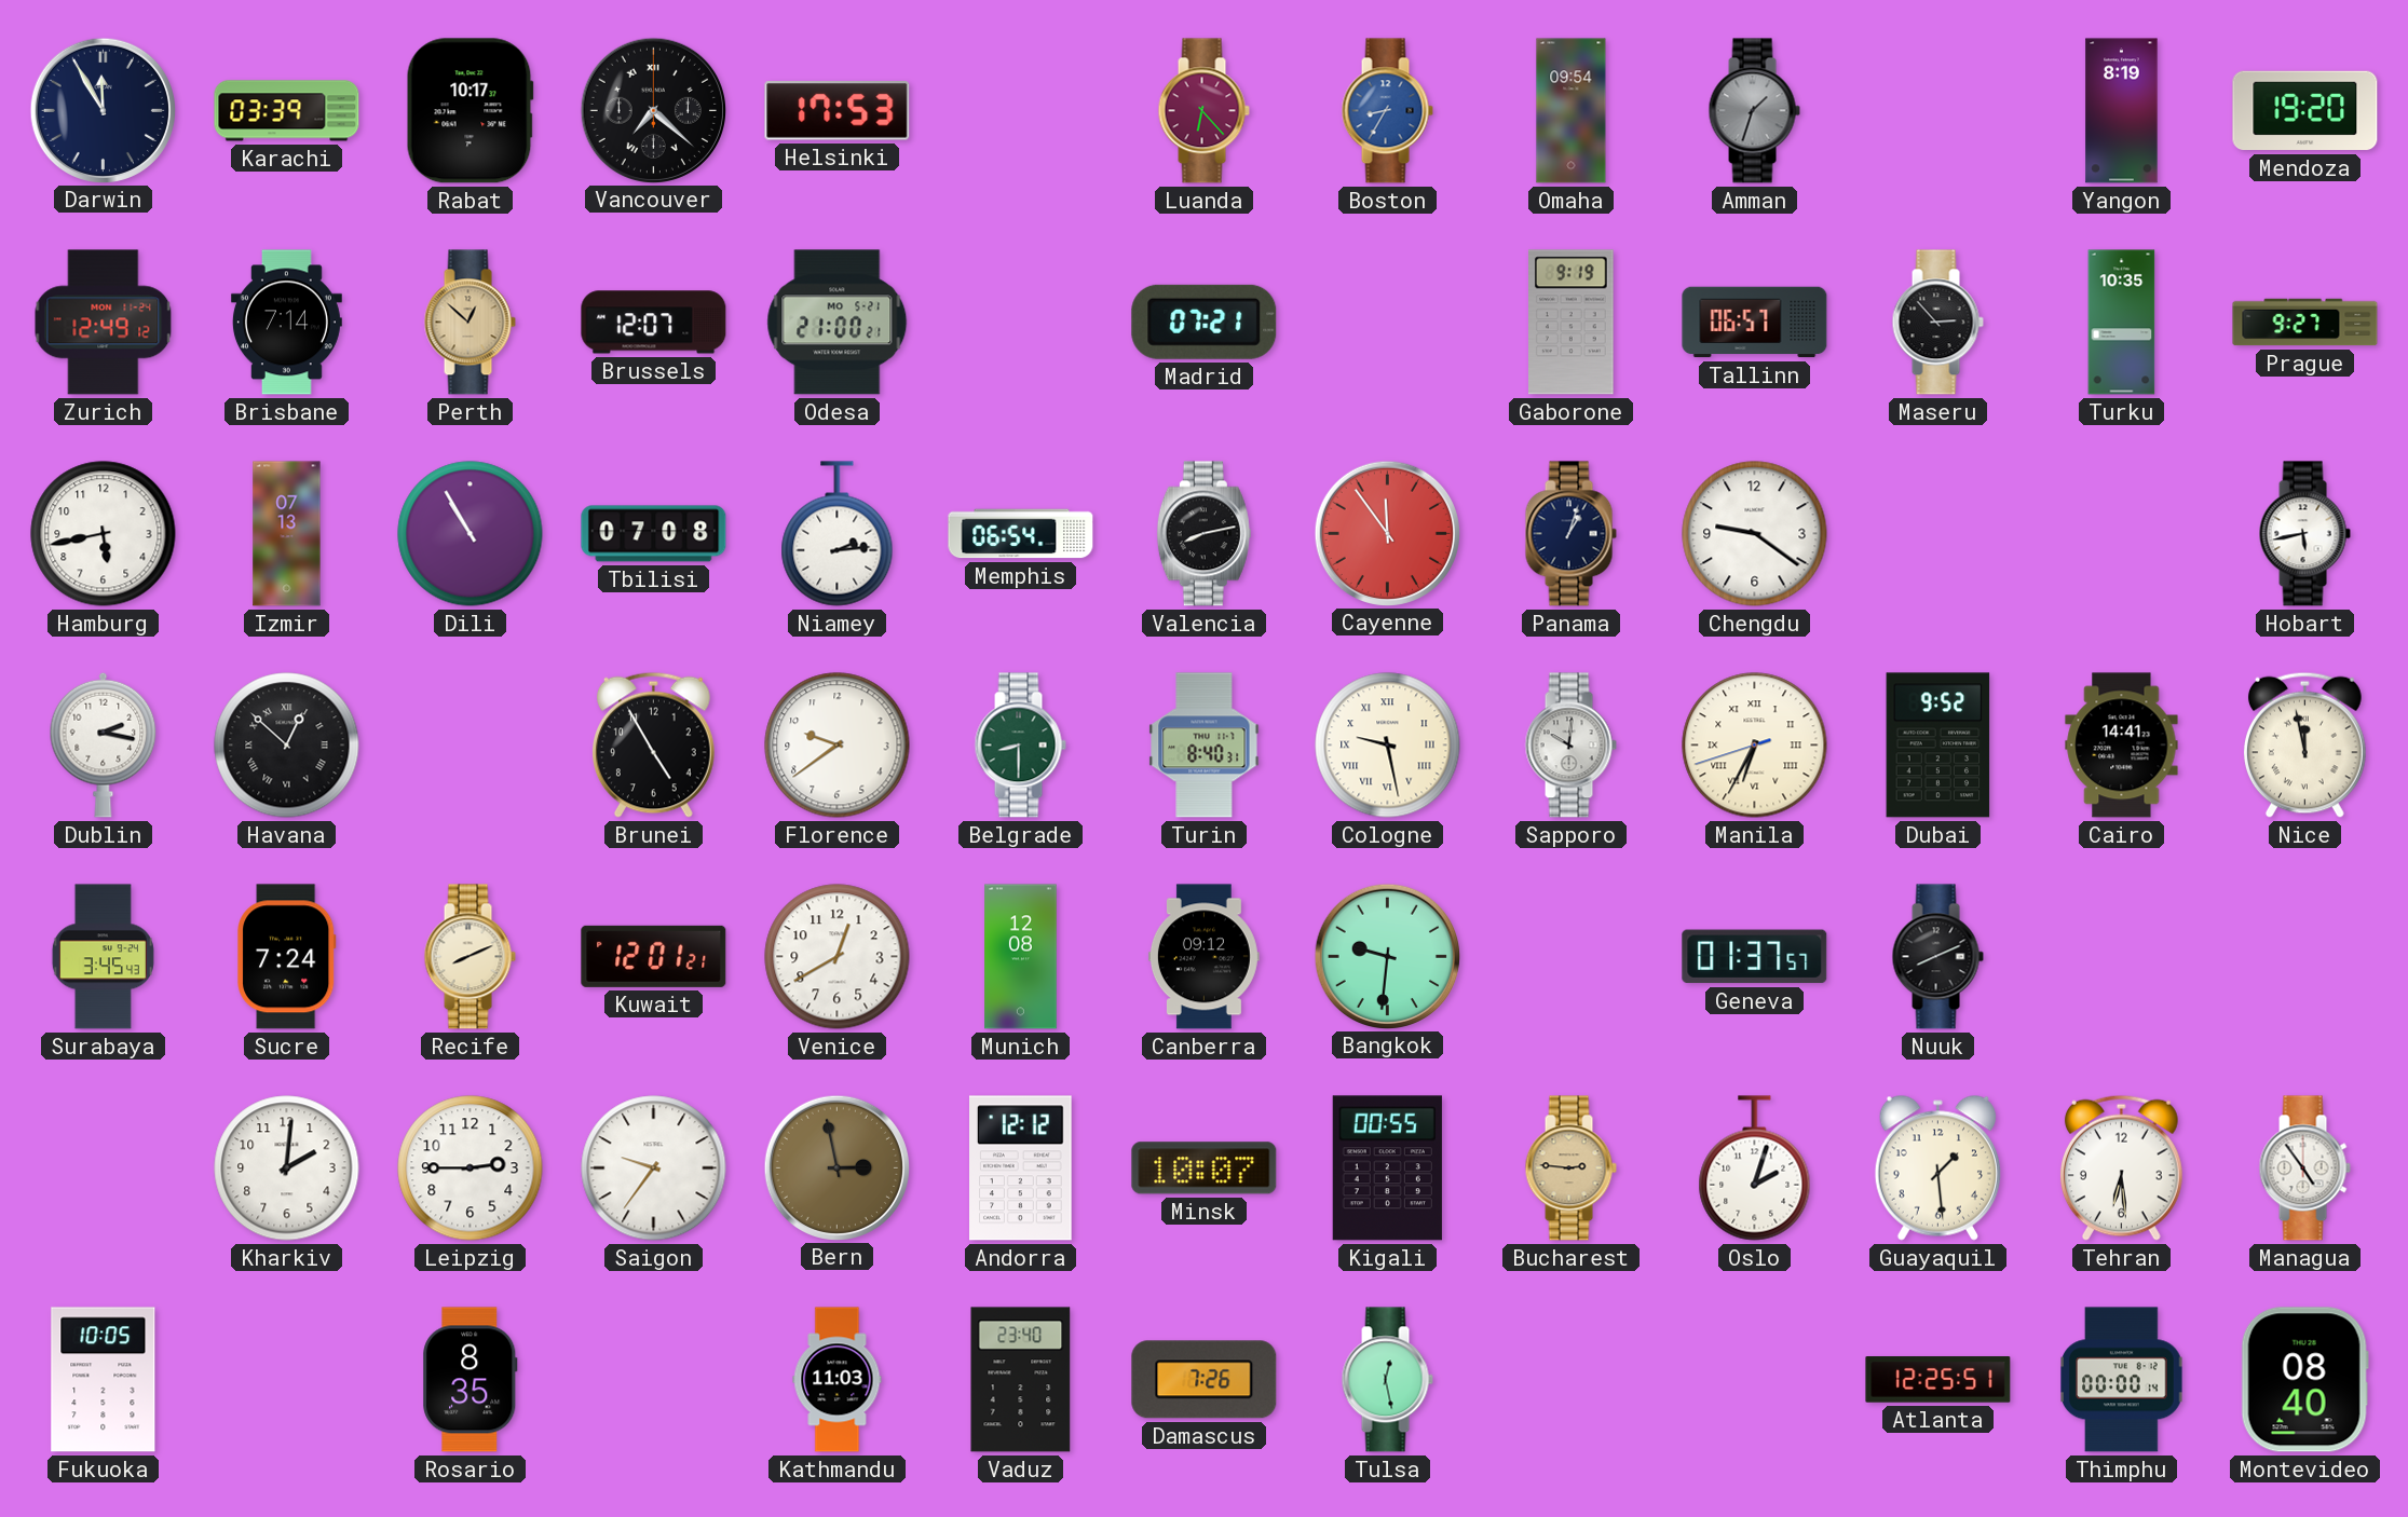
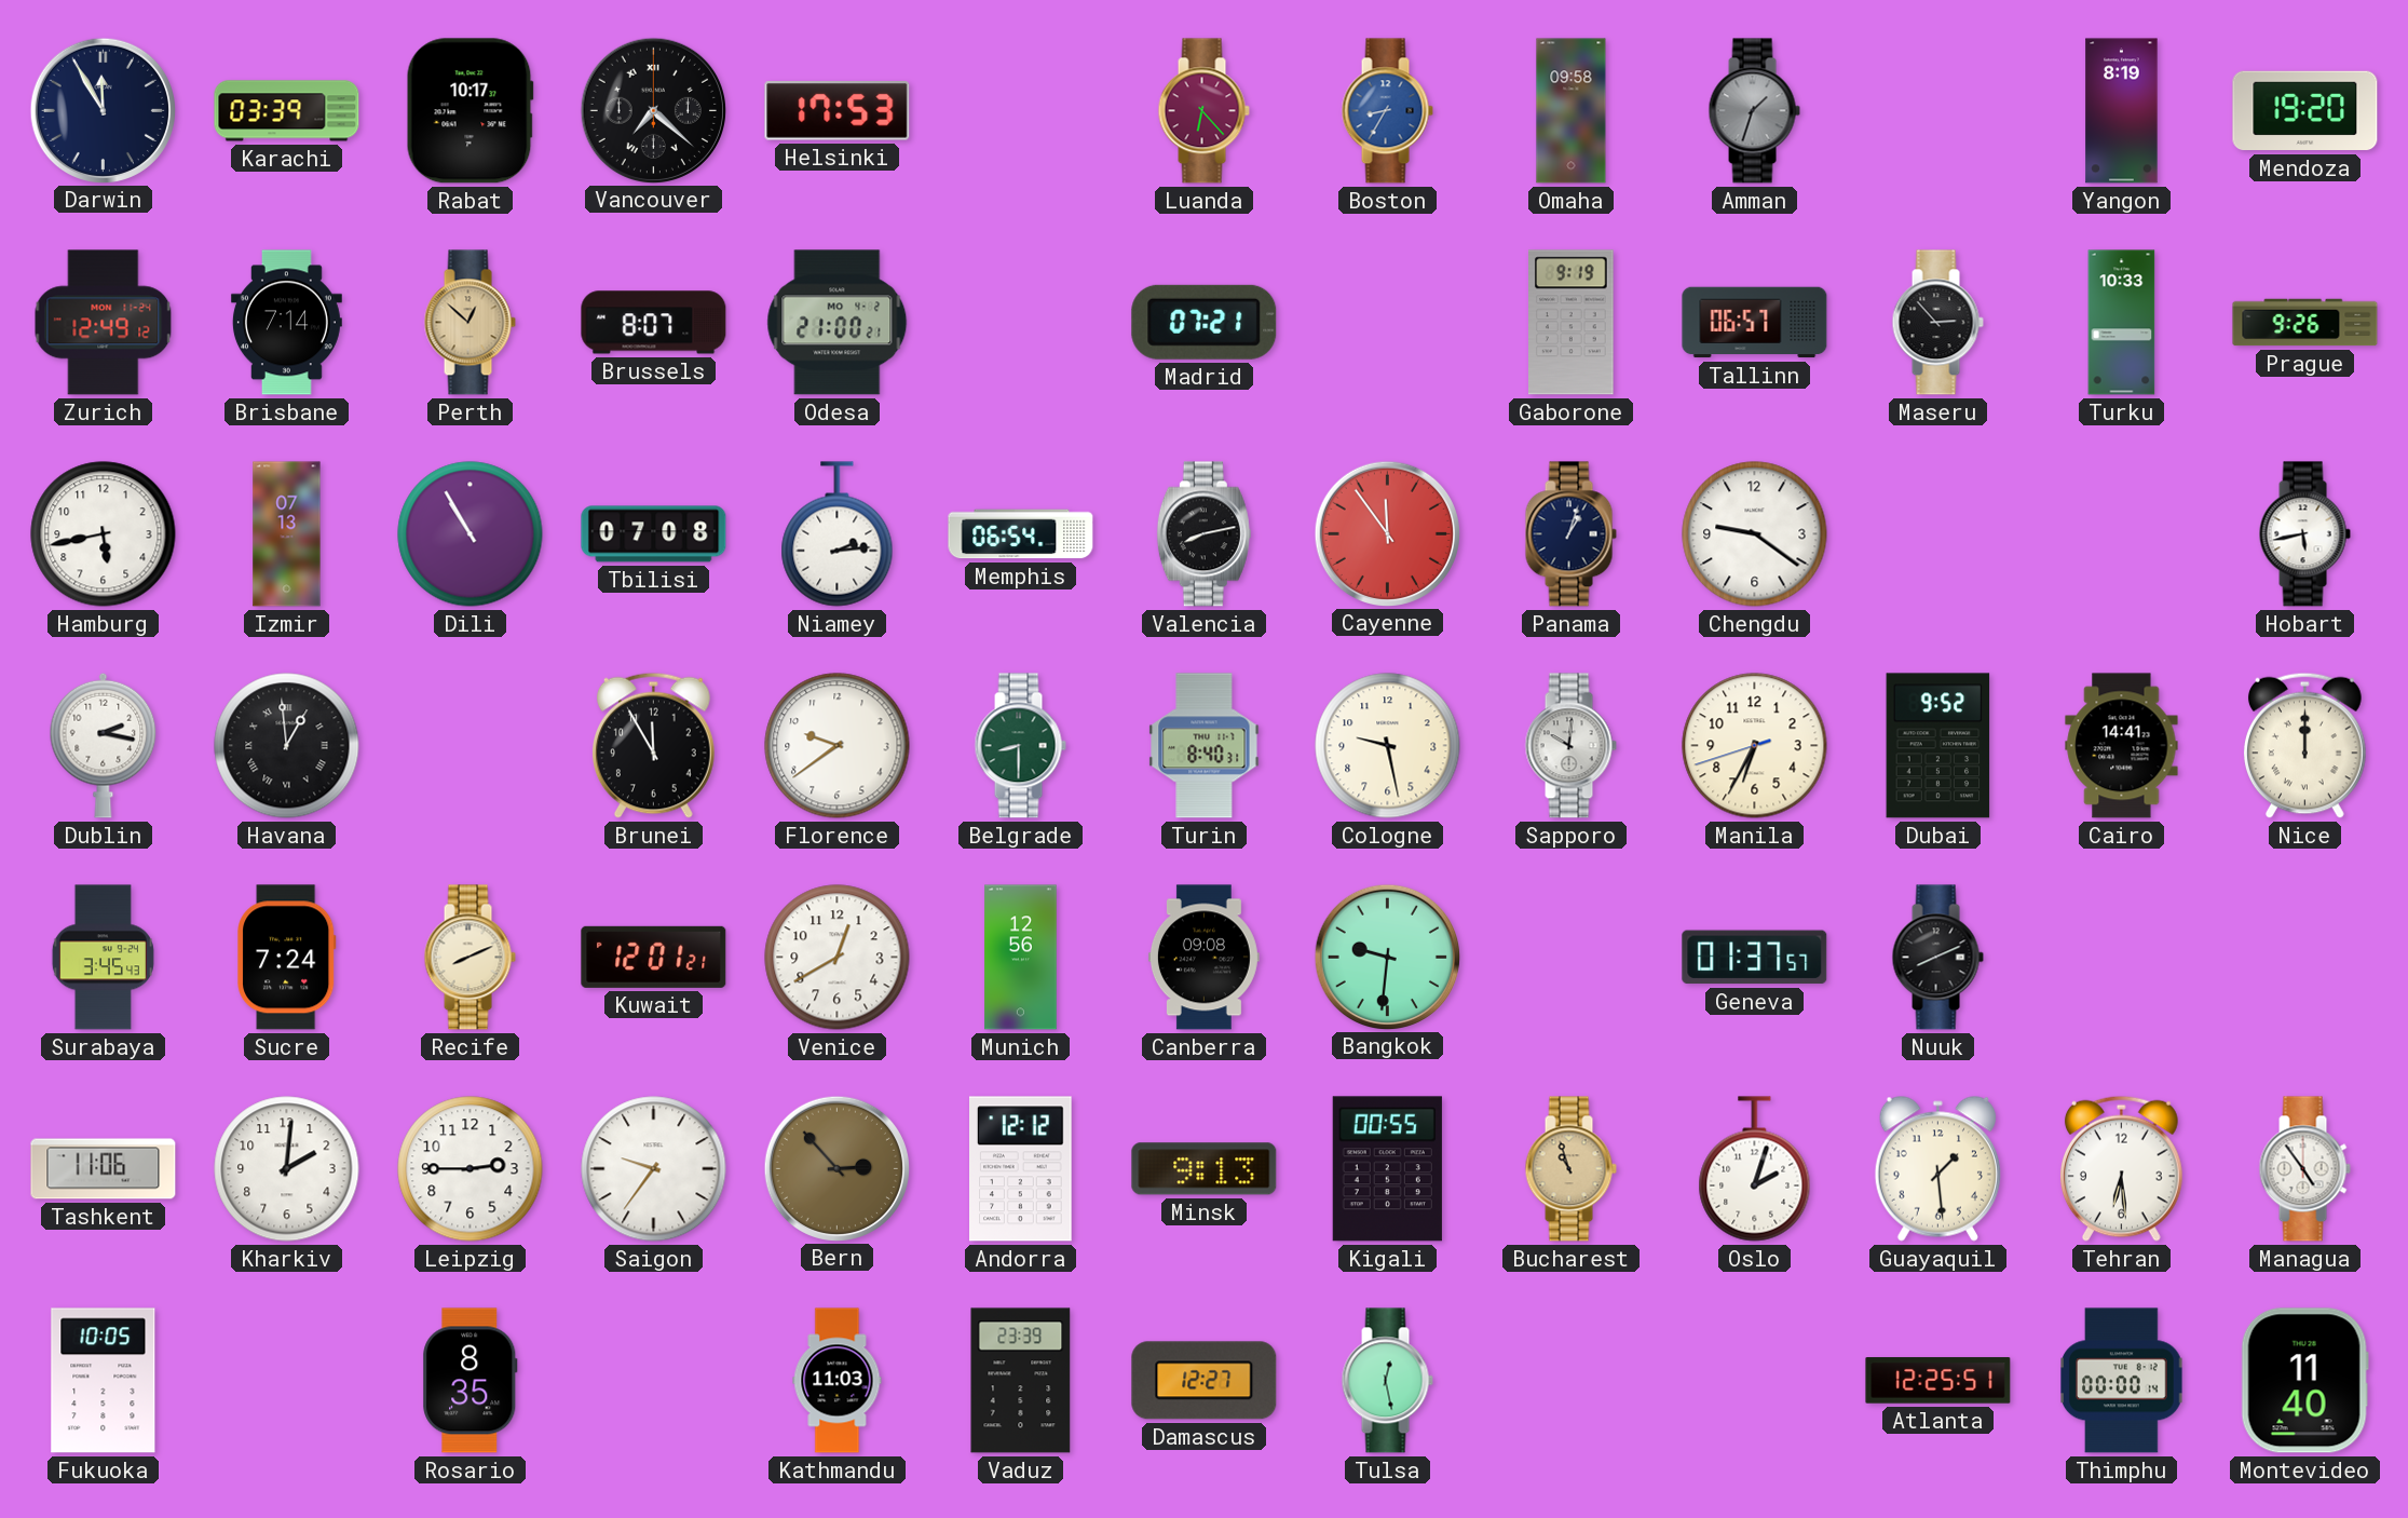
Omaha: 09:54 -> 09:58 (1572, 111)
Brussels: 12:07 -> 8:07 (654, 323)
Odesa date: MO 5-21 -> MO 4-2 (838, 323)
Turku: 10:35 -> 10:33 (2122, 323)
Prague: 9:27 -> 9:26 (2305, 323)
Havana: 12:52 -> 12:59 (287, 746)
Brunei: 4:55 -> 11:55 (653, 745)
Cologne numerals: Roman -> Arabic (1388, 746)
Manila numerals: Roman -> Arabic (1755, 746)
Nice: 11:58 -> 12:00 (2304, 745)
Munich: 12:08 -> 12:56 (1021, 958)
Canberra: 09:12 -> 09:08 (1203, 958)
Tashkent: none -> 11:06 (104, 1169)
Bern: 2:58 -> 2:53 (836, 1168)
Minsk: 10:07 -> 9:13 (1205, 1169)
Bucharest: 2:46 -> 10:57 (1570, 1169)
Vaduz: 23:40 -> 23:39 (1021, 1381)
Damascus: 7:26 -> 12:27 (1205, 1381)
Montevideo: 08:40 -> 11:40 (2304, 1381)
